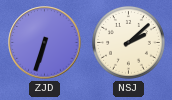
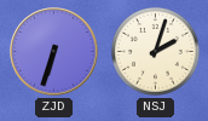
NSJ: 2:08 -> 2:03 (156, 52)
